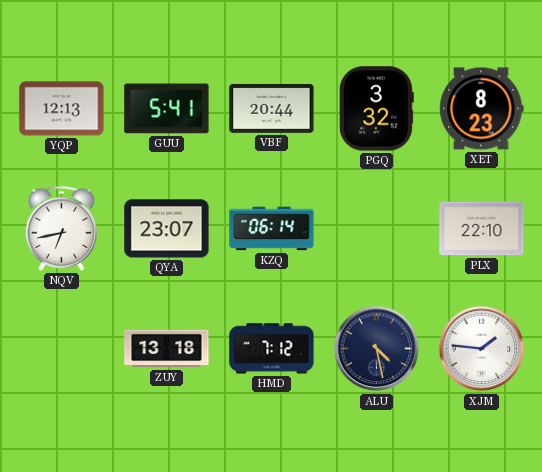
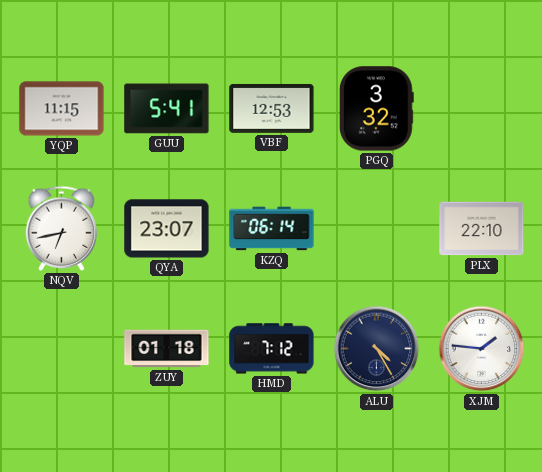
YQP: 12:13 -> 11:15 (62, 109)
VBF: 20:44 -> 12:53 (272, 108)
XET: 8:23 -> none (482, 109)
ZUY: 13:18 -> 01:18 (167, 349)
ALU: 4:28 -> 4:25 (377, 349)
